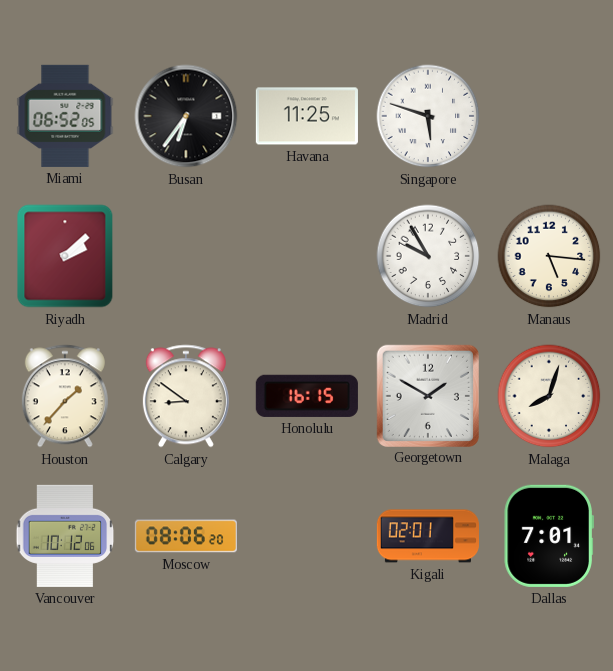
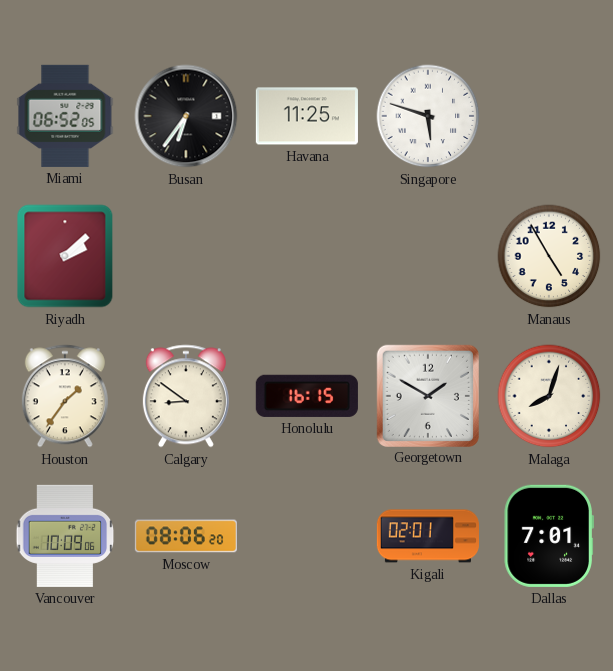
Madrid: 9:55 -> none (428, 256)
Manaus: 5:16 -> 4:55 (549, 256)
Houston: 1:37 -> 1:36 (65, 396)
Vancouver: 10:12 -> 10:09 (65, 536)
